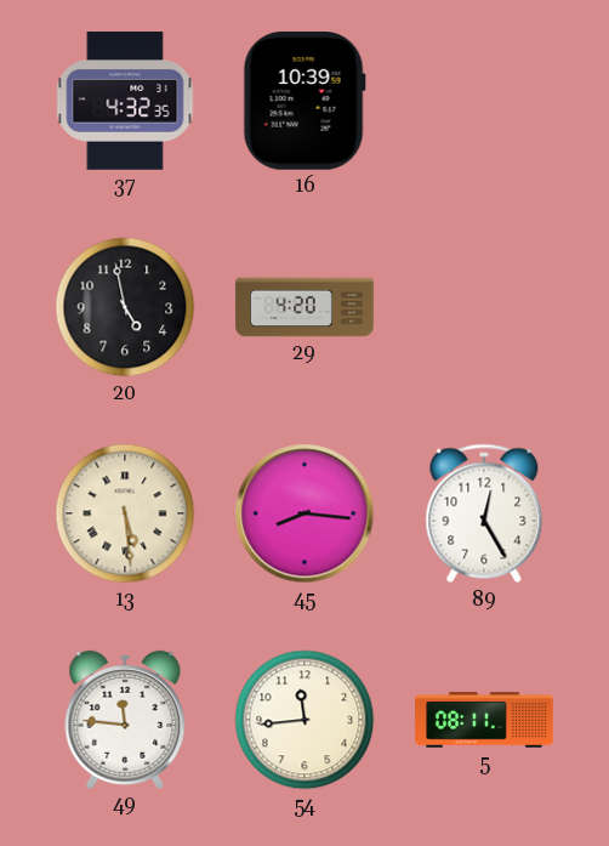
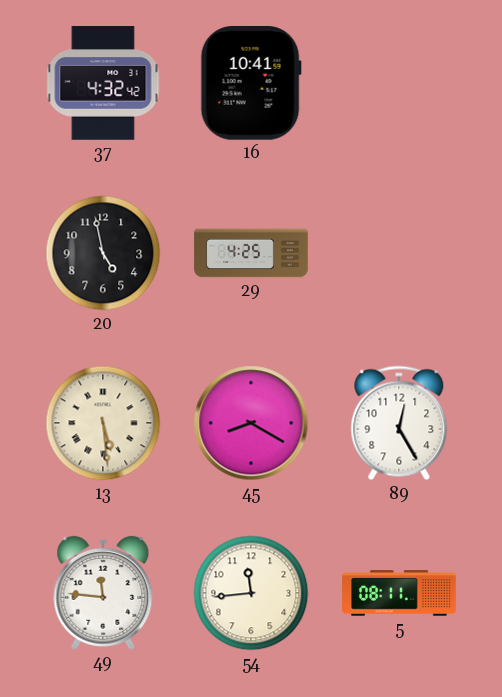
37: 4:32:35 -> 4:32:42 (103, 83)
16: 10:39 -> 10:41 (251, 84)
29: 4:20 -> 4:25 (251, 253)
45: 8:16 -> 8:20 (251, 423)
